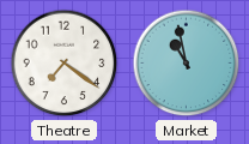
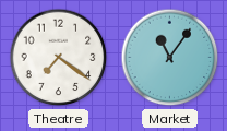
Market: 10:58 -> 11:06 (170, 58)
